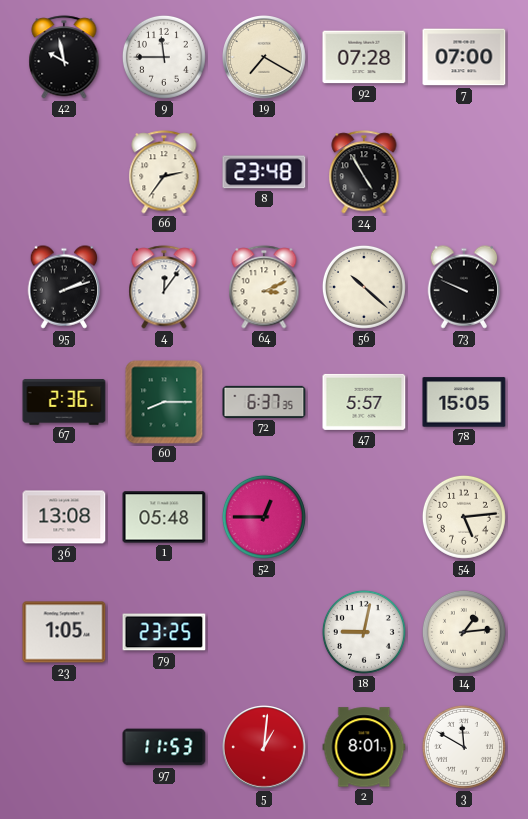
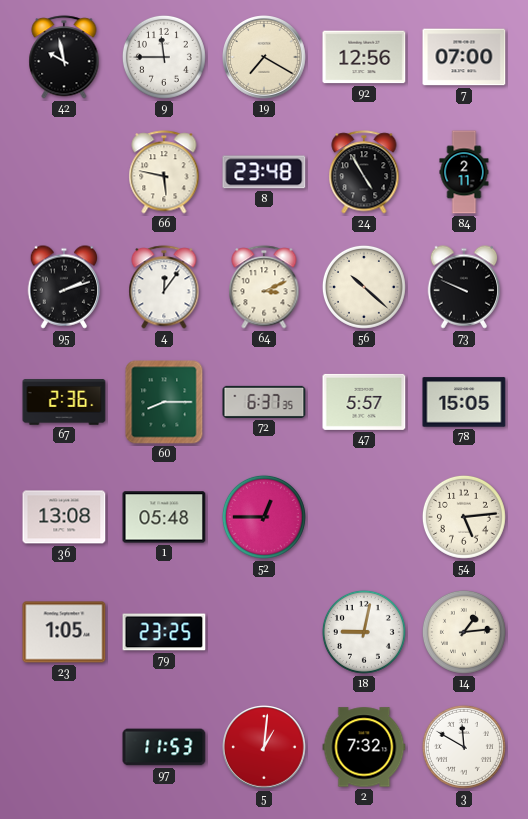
92: 07:28 -> 12:56 (364, 57)
66: 2:36 -> 5:47 (164, 172)
84: none -> 2:11 (464, 172)
2: 8:01 -> 7:32 (364, 747)
